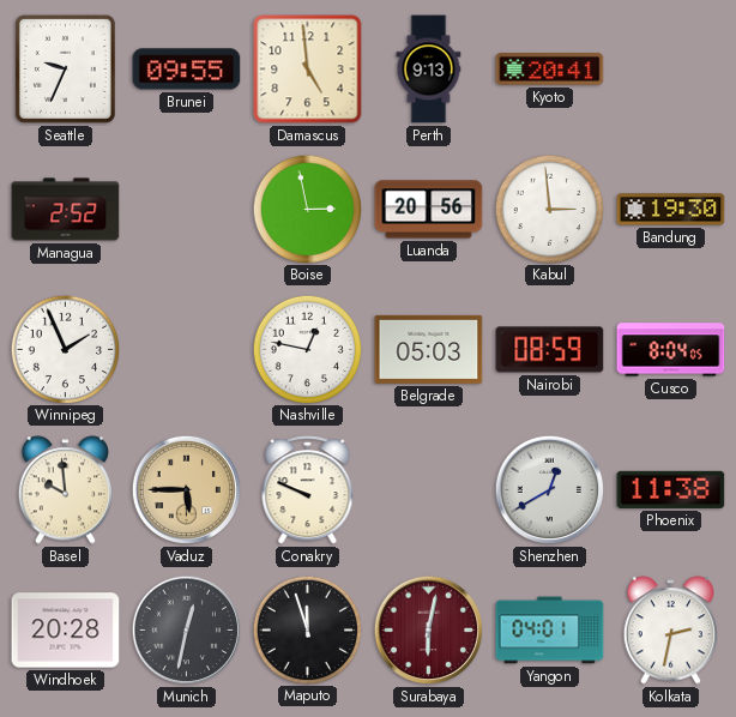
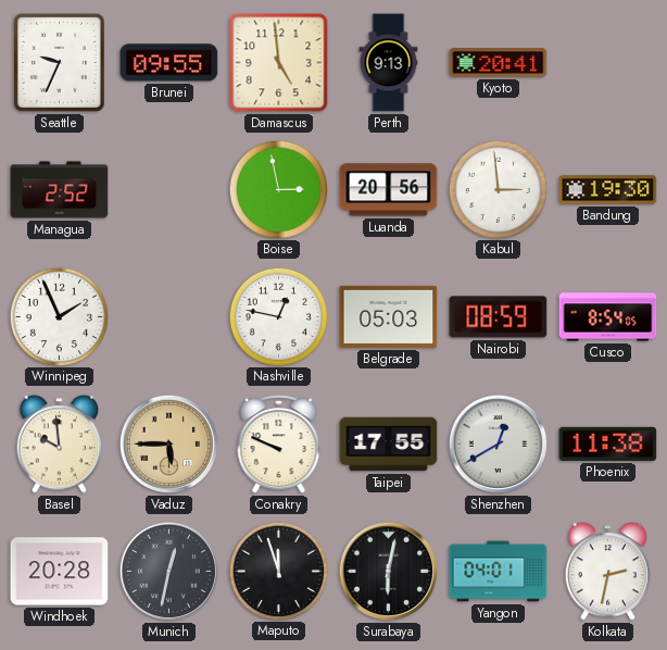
Cusco: 8:04 -> 8:54 (608, 317)
Taipei: none -> 17:55 (389, 445)
Surabaya dial: burgundy -> black (389, 572)
